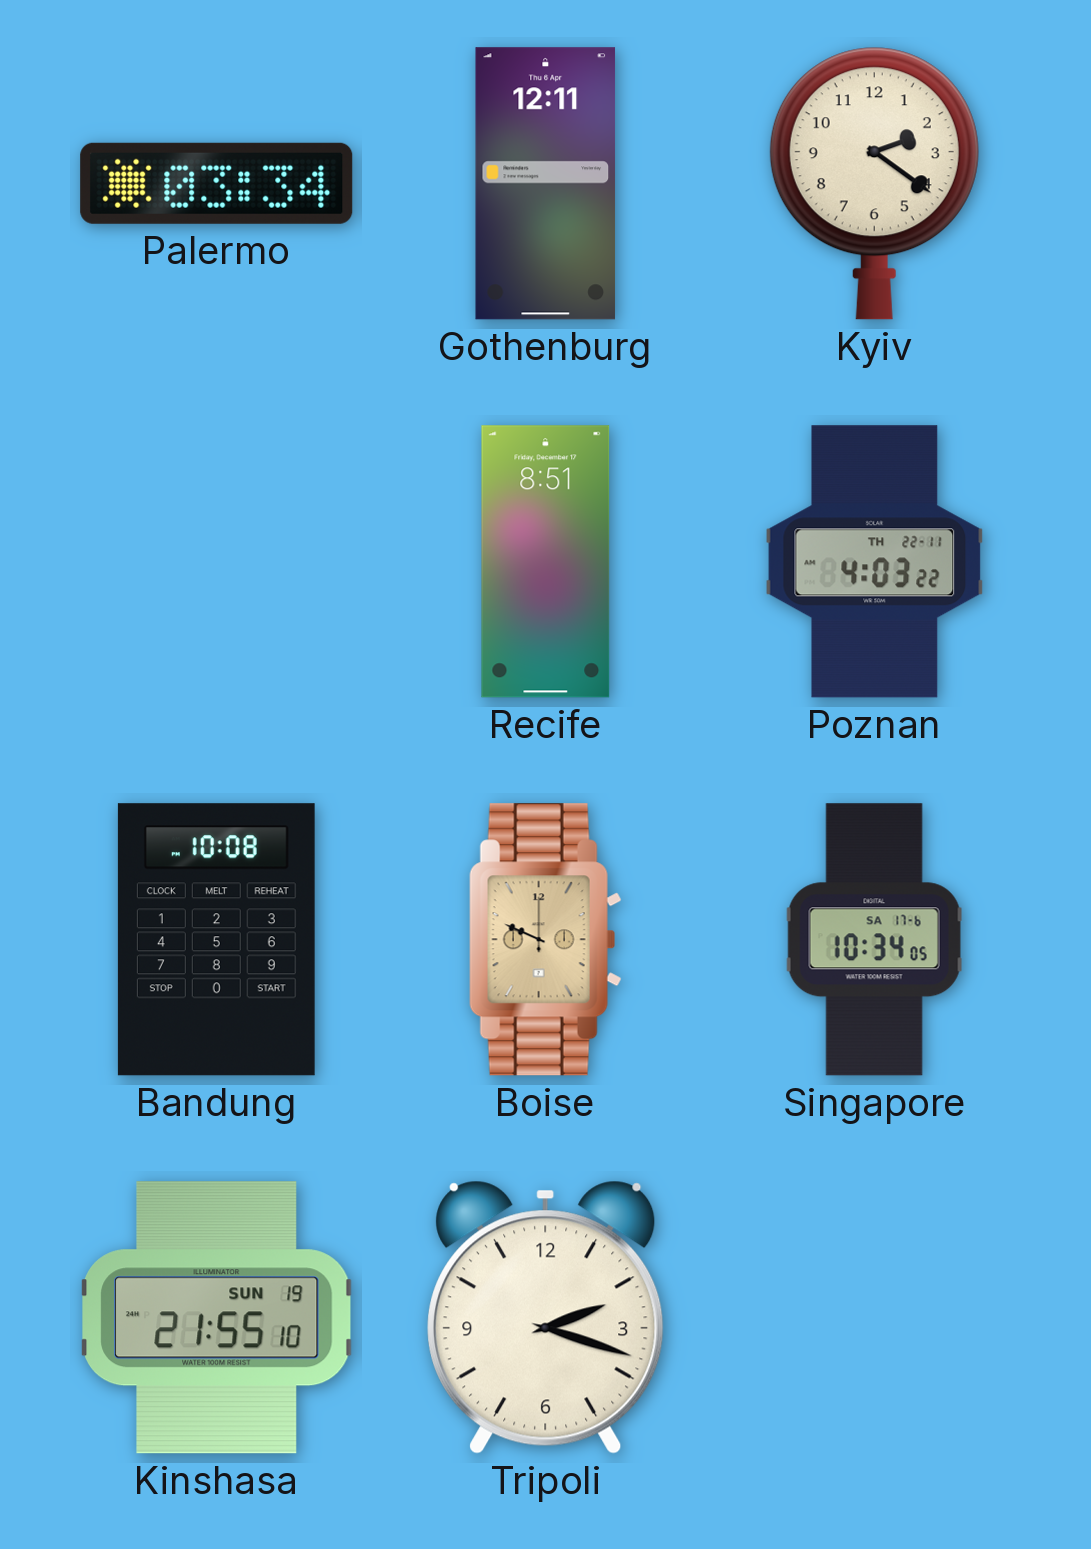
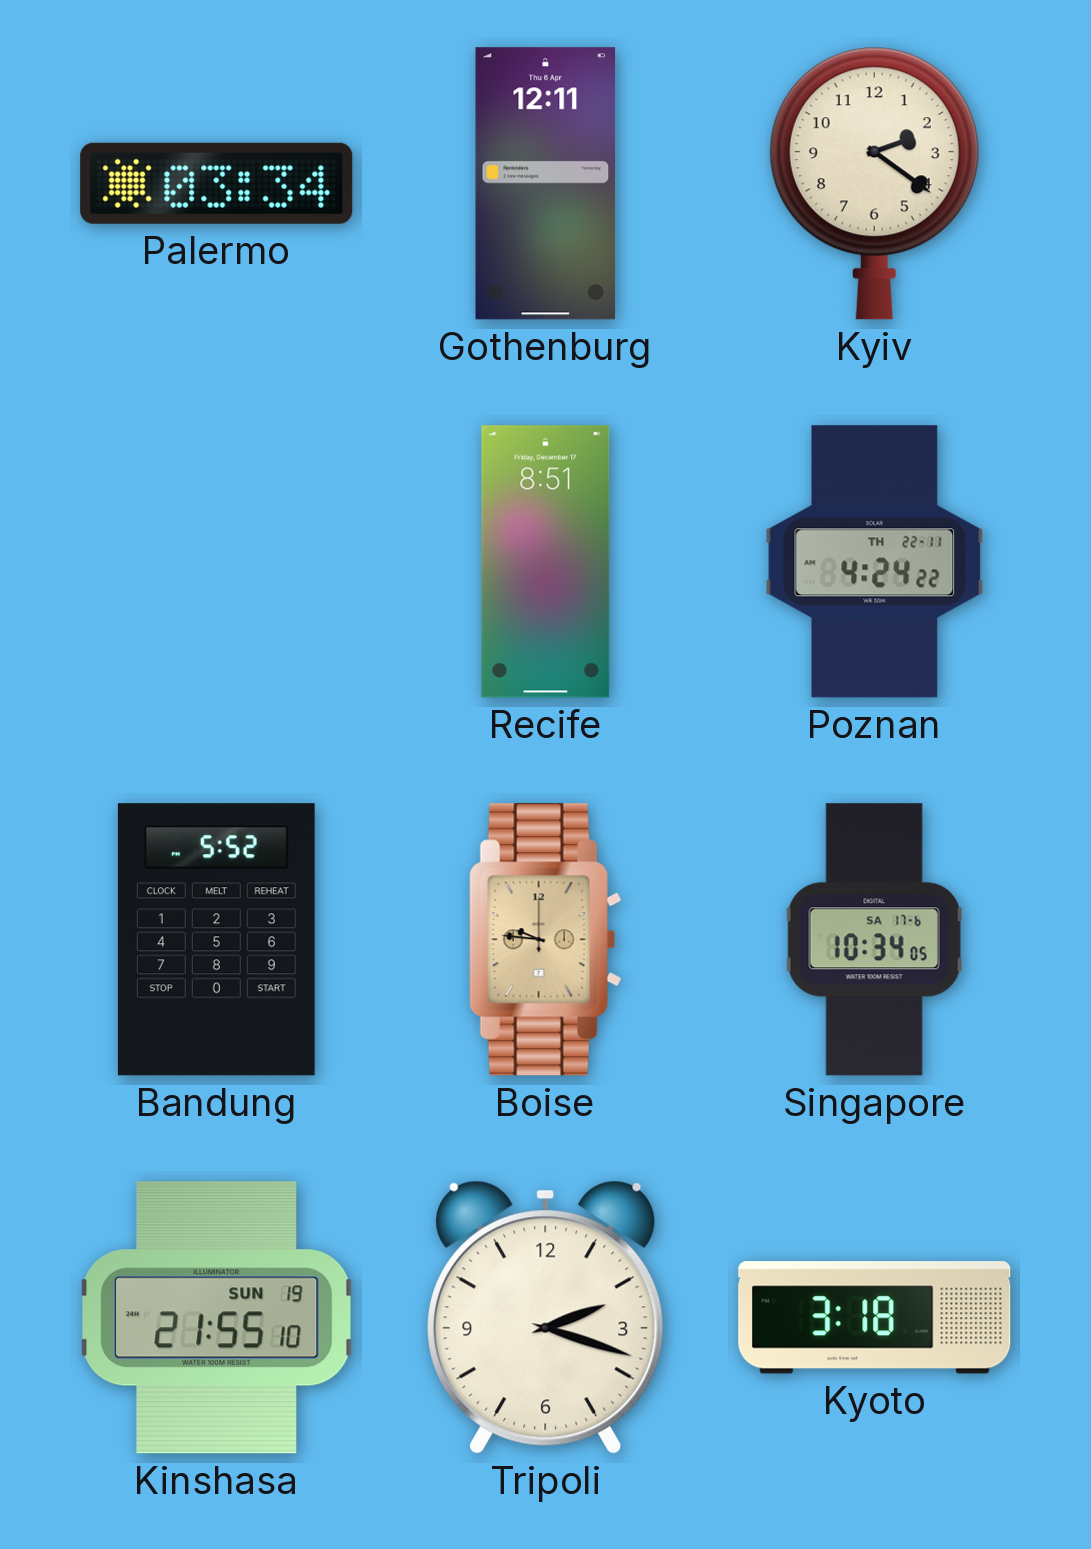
Poznan: 4:03 -> 4:24 (875, 562)
Bandung: 10:08 -> 5:52 (216, 940)
Boise: 9:49 -> 9:46 (545, 940)
Kyoto: none -> 3:18 (875, 1318)
